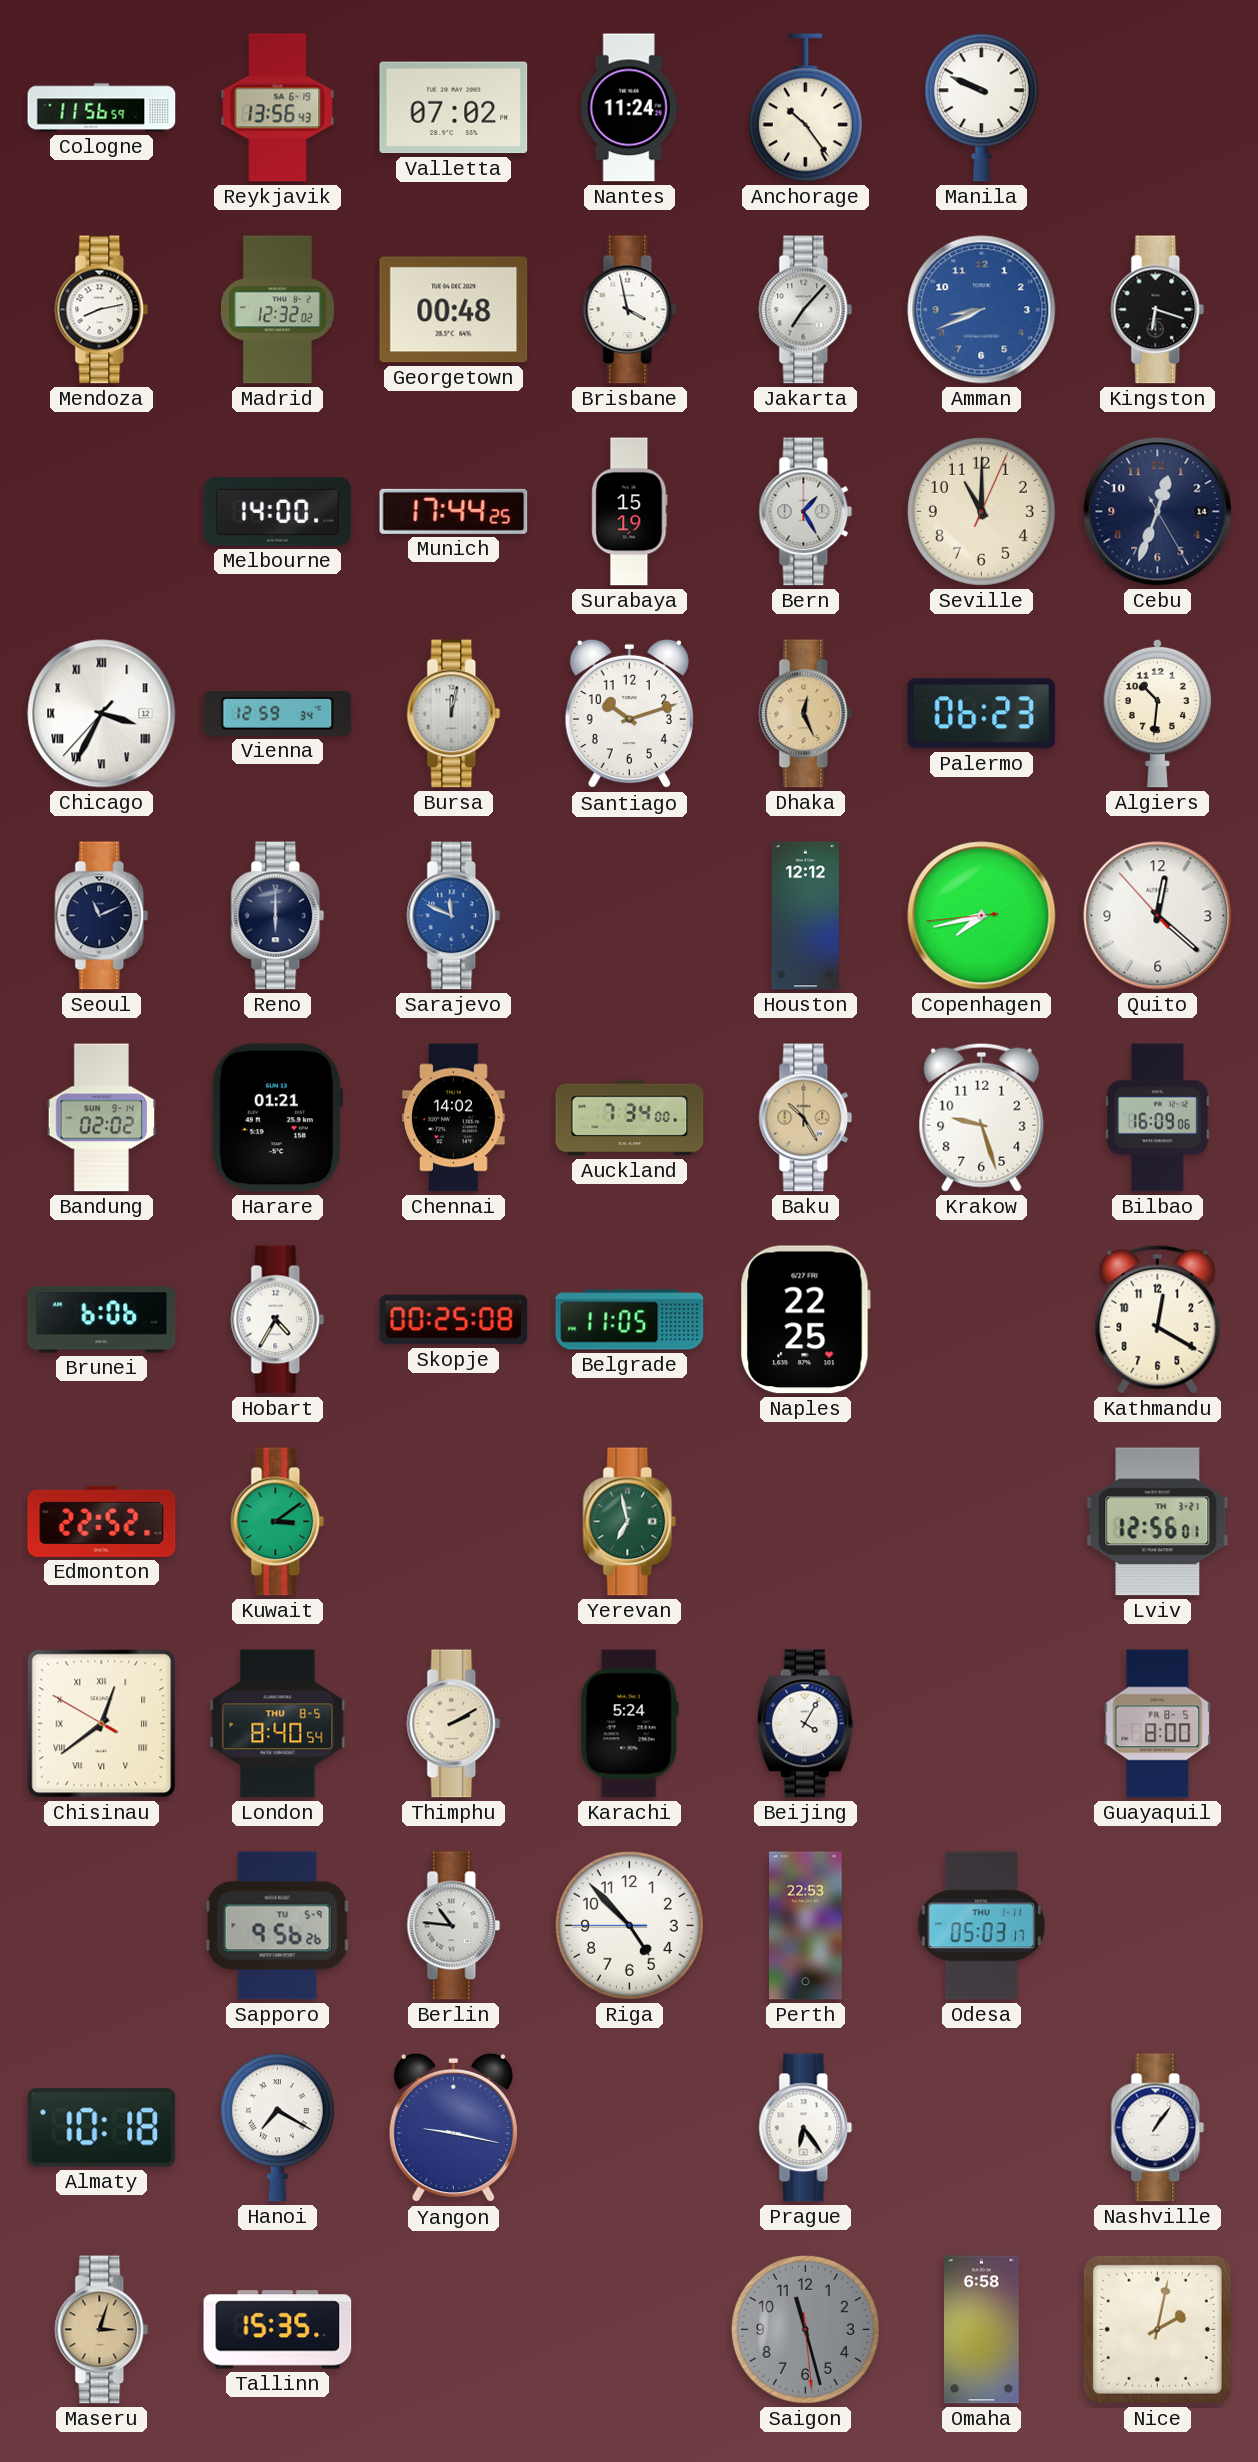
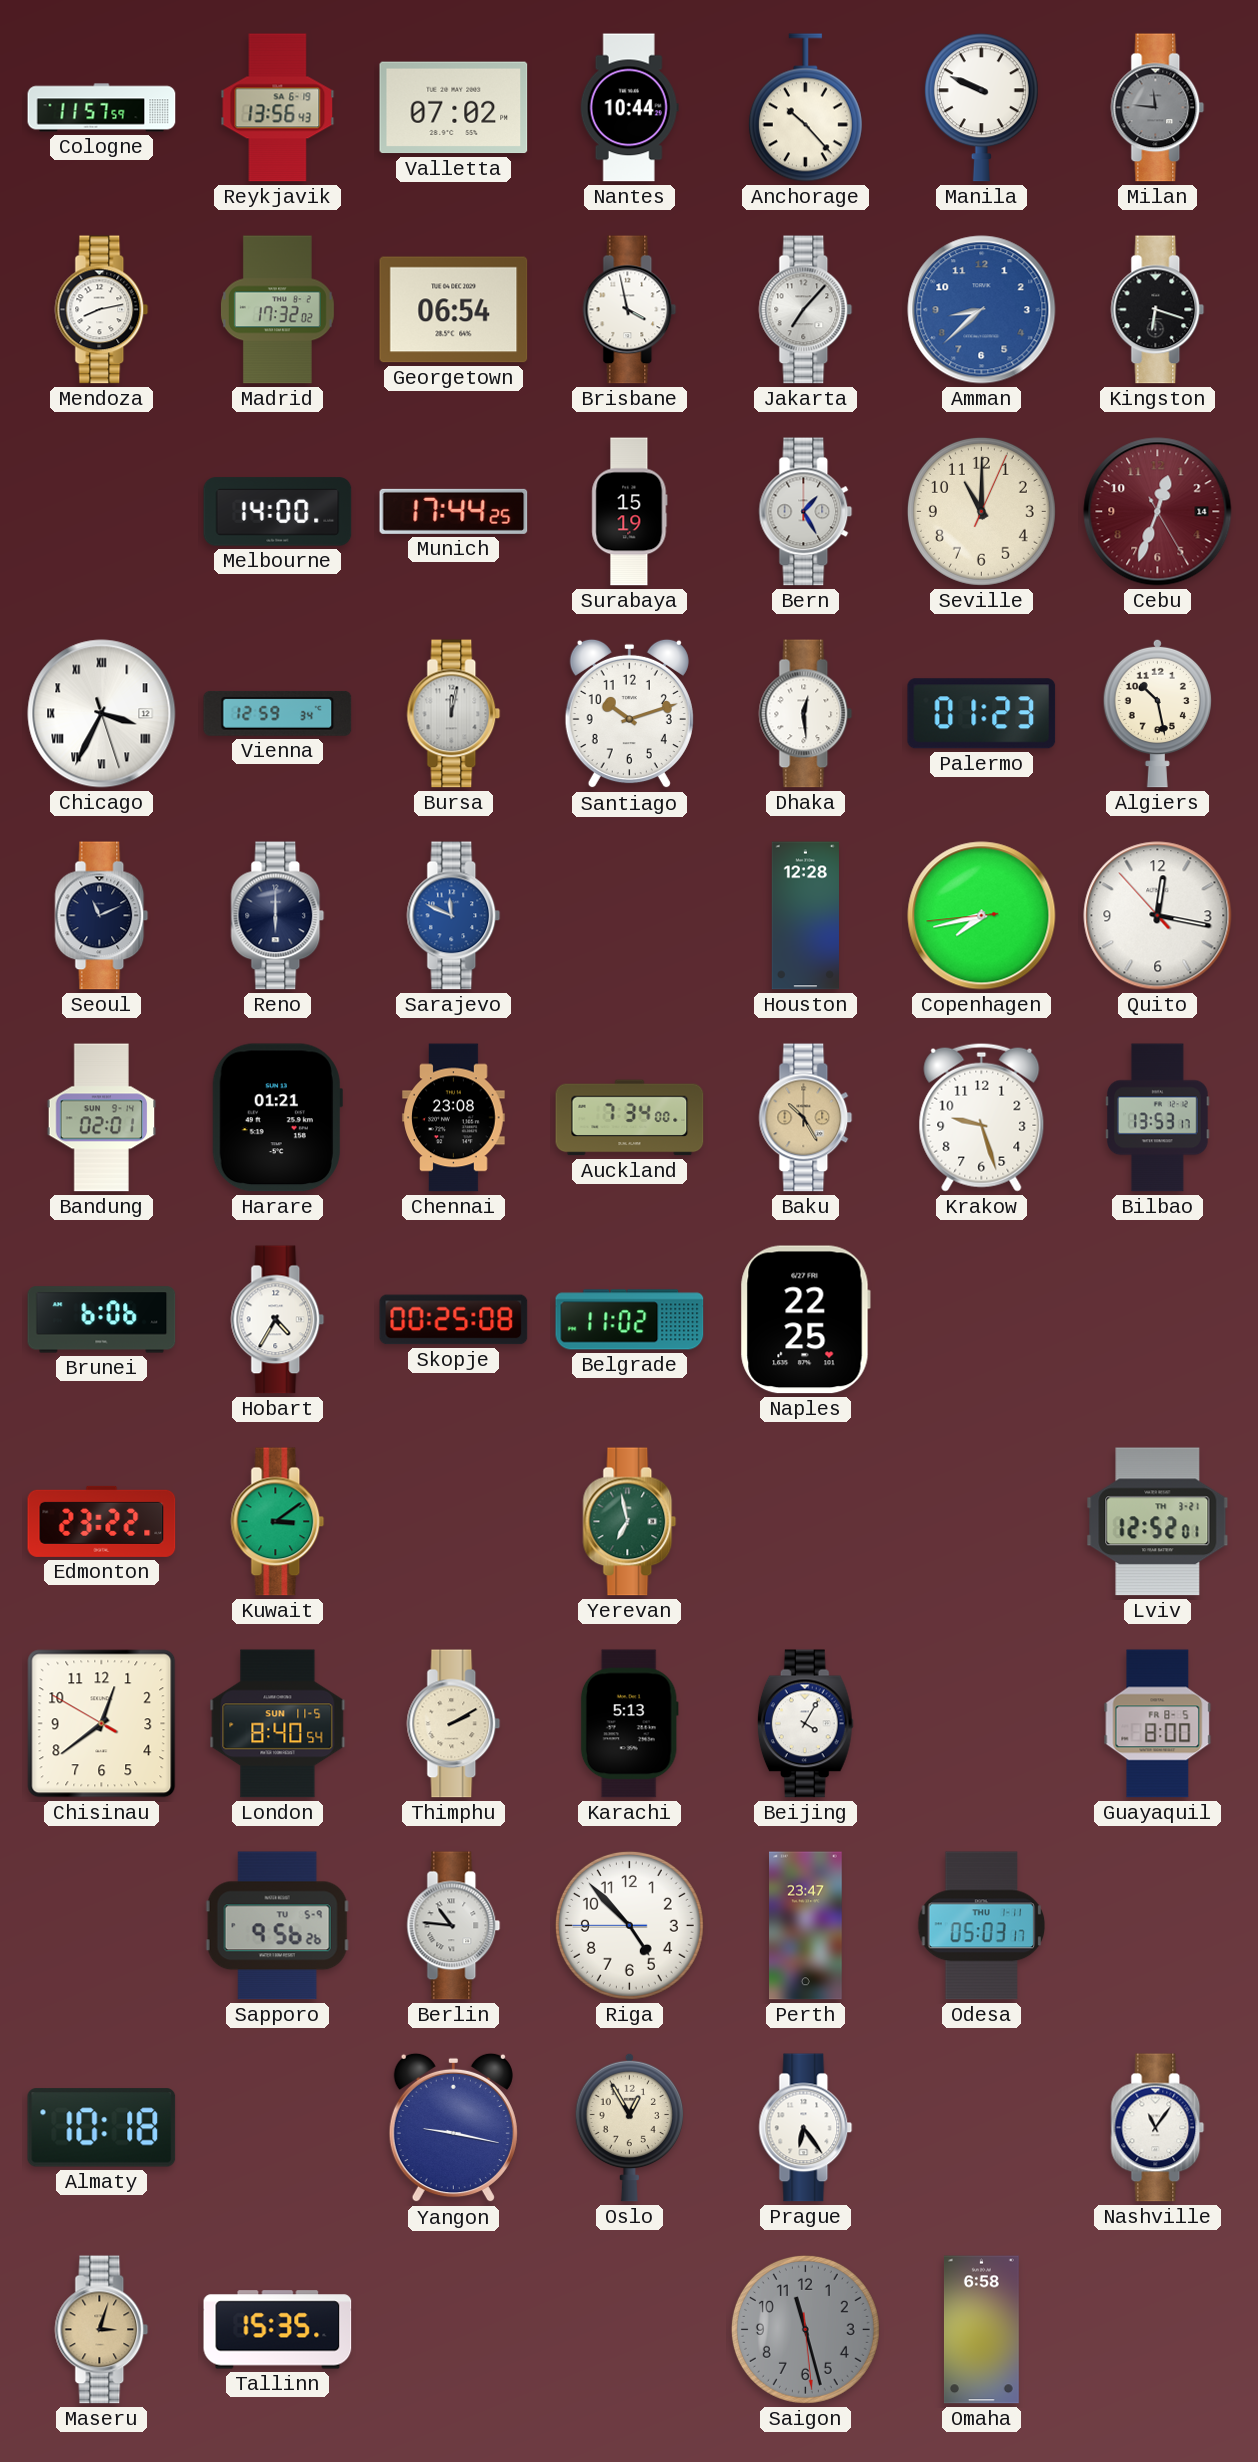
Cologne: 11:56 -> 11:57 (102, 108)
Nantes: 11:24 -> 10:44 (629, 108)
Anchorage: 10:24 -> 10:23 (805, 108)
Milan: none -> 11:46 (1158, 108)
Madrid: 12:32 -> 17:32 (277, 310)
Georgetown: 00:48 -> 06:54 (454, 310)
Amman: 8:41 -> 8:38 (982, 310)
Cebu dial: navy -> burgundy (1158, 512)
Chicago: 3:34:37 -> 3:34:27 (102, 714)
Dhaka: 12:26 -> 12:29 (806, 714)
Dhaka dial: champagne -> white (806, 714)
Palermo: 06:23 -> 01:23 (982, 714)
Algiers: 10:31 -> 10:28 (1157, 713)
Houston: 12:12 -> 12:28 (805, 916)
Quito: 12:21 -> 12:16 (1158, 916)
Bandung: 02:02 -> 02:01 (102, 1118)
Chennai: 14:02 -> 23:08 (454, 1118)
Bilbao: 16:09 -> 13:53 (1157, 1118)
Belgrade: 11:05 -> 11:02 (630, 1320)
Kathmandu: 12:20 -> none (1158, 1319)
Edmonton: 22:52 -> 23:22 (102, 1521)
Lviv: 12:56 -> 12:52 (1158, 1522)
Chisinau numerals: Roman -> Arabic (102, 1724)
London date: THU 8-5 -> SUN 11-5 (278, 1724)
Karachi: 5:24 -> 5:13 (629, 1724)
Perth: 22:53 -> 23:47 (806, 1926)
Hanoi: 7:20 -> none (277, 2128)
Oslo: none -> 12:55 (629, 2127)
Nashville: 1:06 -> 11:06 (1158, 2128)
Nice: 2:02 -> none (1157, 2329)
